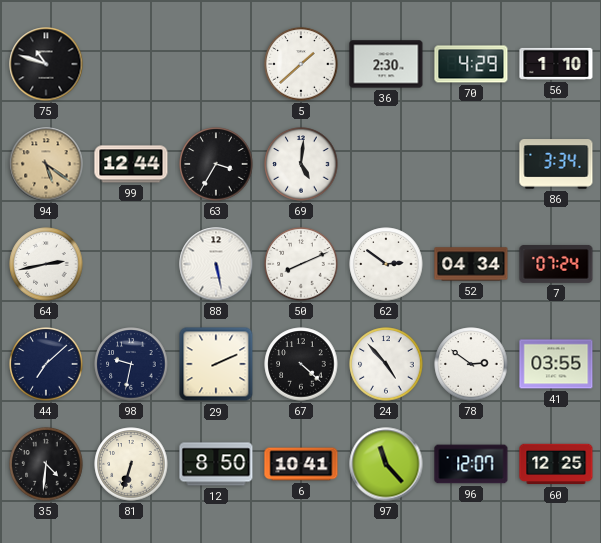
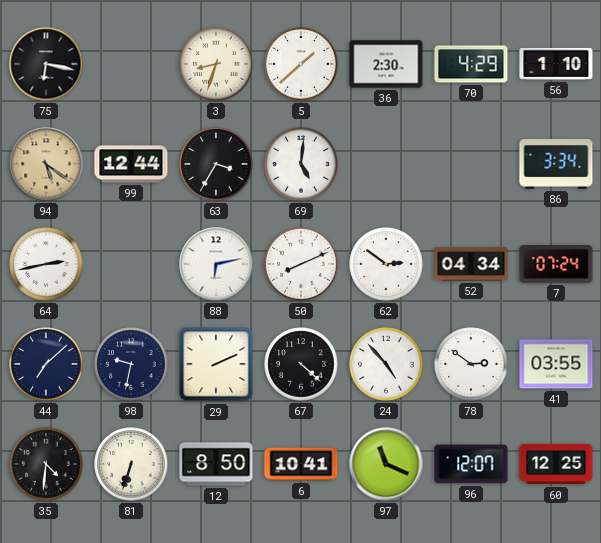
75: 10:48 -> 6:17 (46, 64)
3: none -> 8:33 (216, 64)
88: 5:28 -> 6:13 (216, 264)
97: 11:23 -> 11:19 (386, 464)
